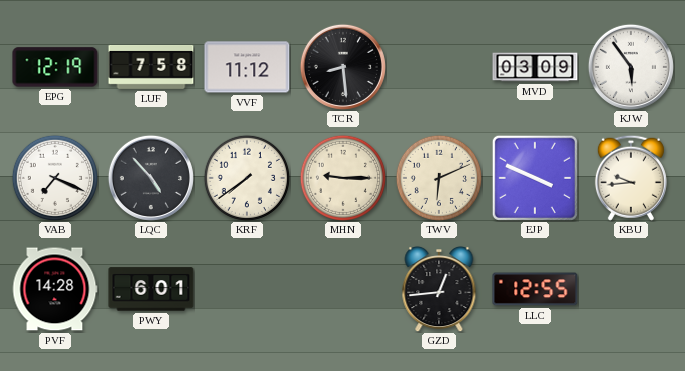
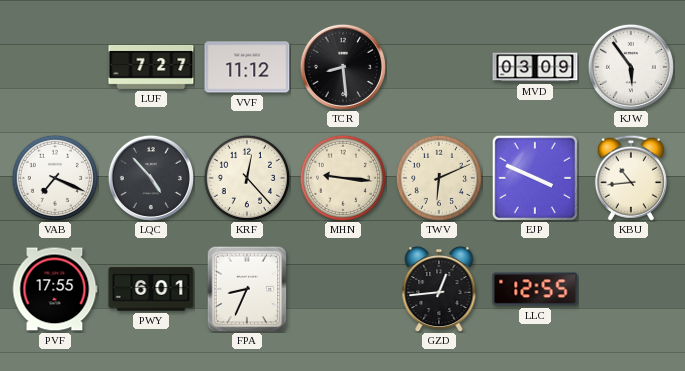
EPG: 12:19 -> none (55, 67)
LUF: 7:58 -> 7:27 (151, 67)
KRF: 7:39 -> 12:23 (247, 178)
MHN: 9:15 -> 9:16 (343, 178)
KBU: 9:44 -> 10:44 (631, 178)
PVF: 14:28 -> 17:55 (55, 289)
FPA: none -> 8:34 (247, 289)
